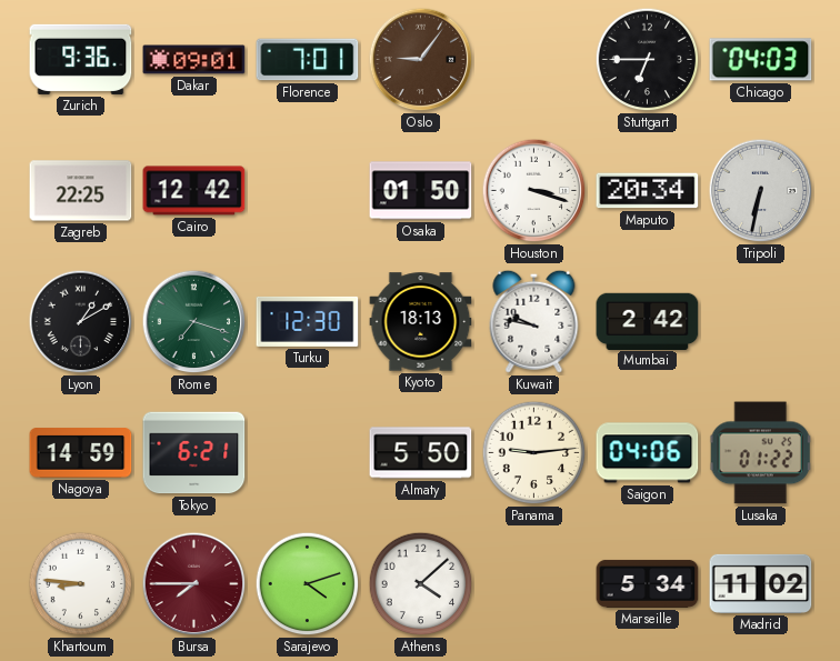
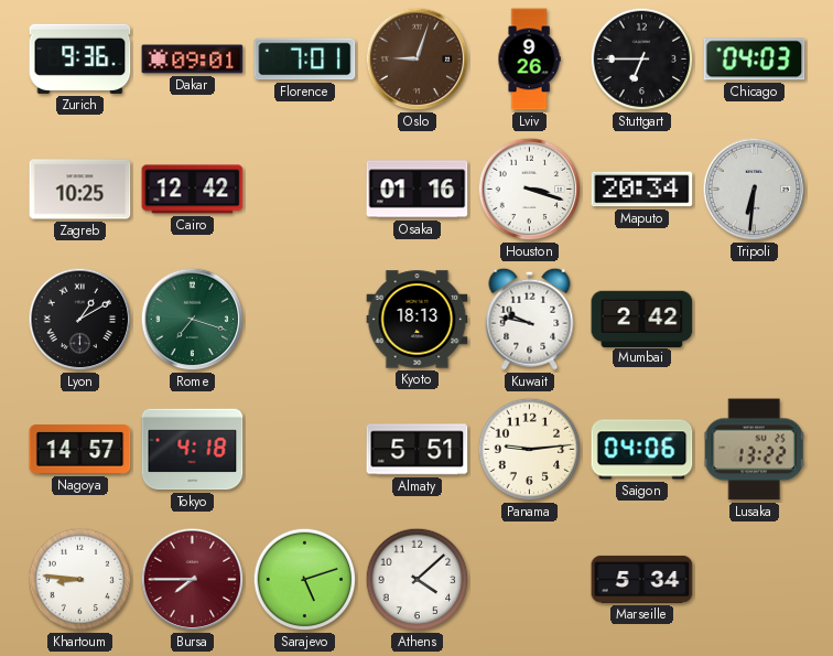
Oslo: 9:06 -> 9:03 (418, 60)
Lviv: none -> 9:26 (529, 60)
Zagreb: 22:25 -> 10:25 (80, 190)
Osaka: 01:50 -> 01:16 (418, 190)
Tripoli: 6:32 -> 6:31 (755, 190)
Turku: 12:30 -> none (308, 321)
Nagoya: 14:59 -> 14:57 (80, 450)
Tokyo: 6:21 -> 4:18 (193, 450)
Almaty: 5:50 -> 5:51 (418, 450)
Lusaka: 01:22 -> 13:22 (755, 450)
Sarajevo: 4:12 -> 5:12 (305, 580)
Madrid: 11:02 -> none (761, 583)
